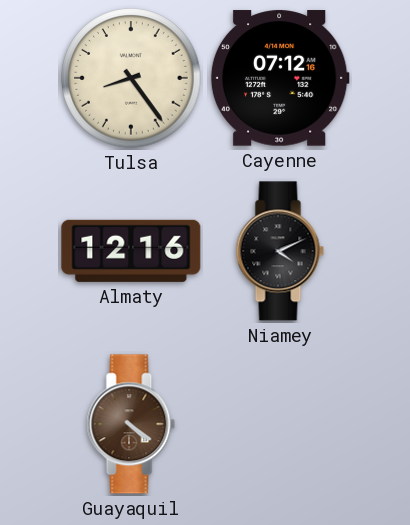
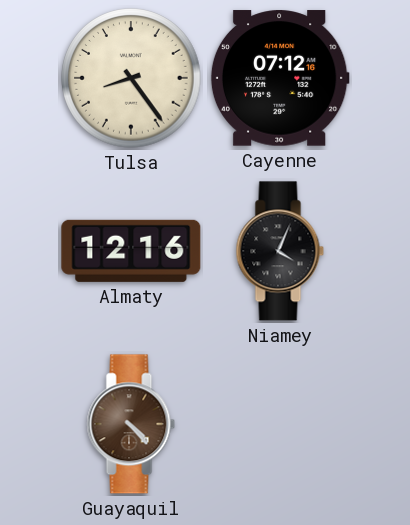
Niamey: 4:11 -> 4:04 (280, 251)
Guayaquil: 4:21 -> 4:23 (131, 424)
